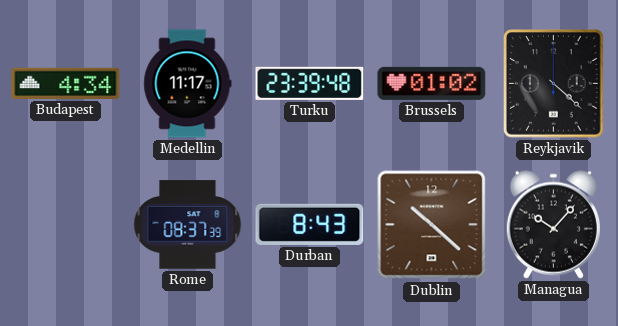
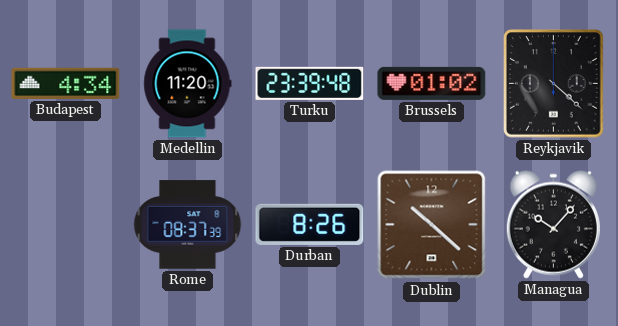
Medellin: 11:17 -> 11:20 (188, 84)
Durban: 8:43 -> 8:26 (310, 224)
